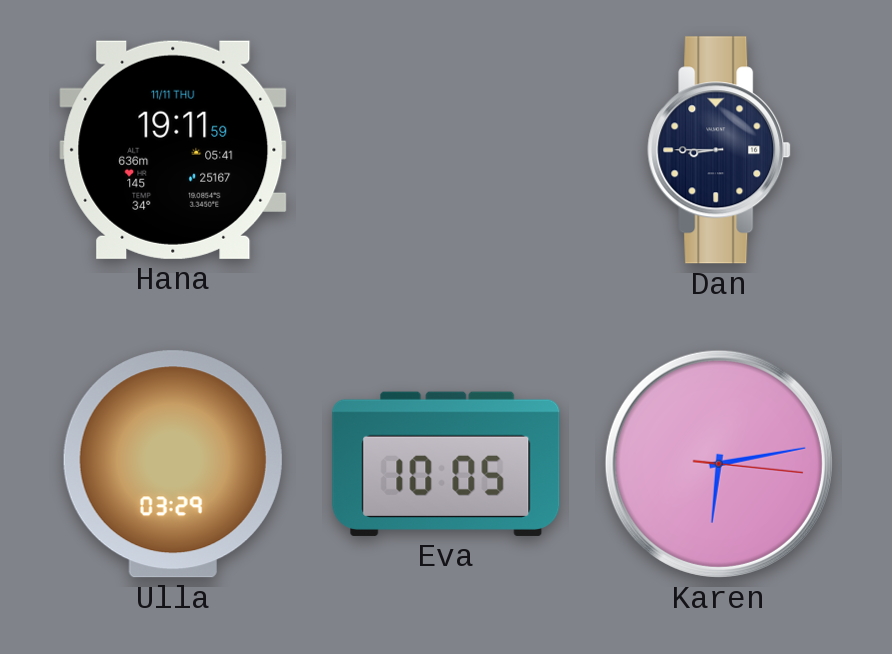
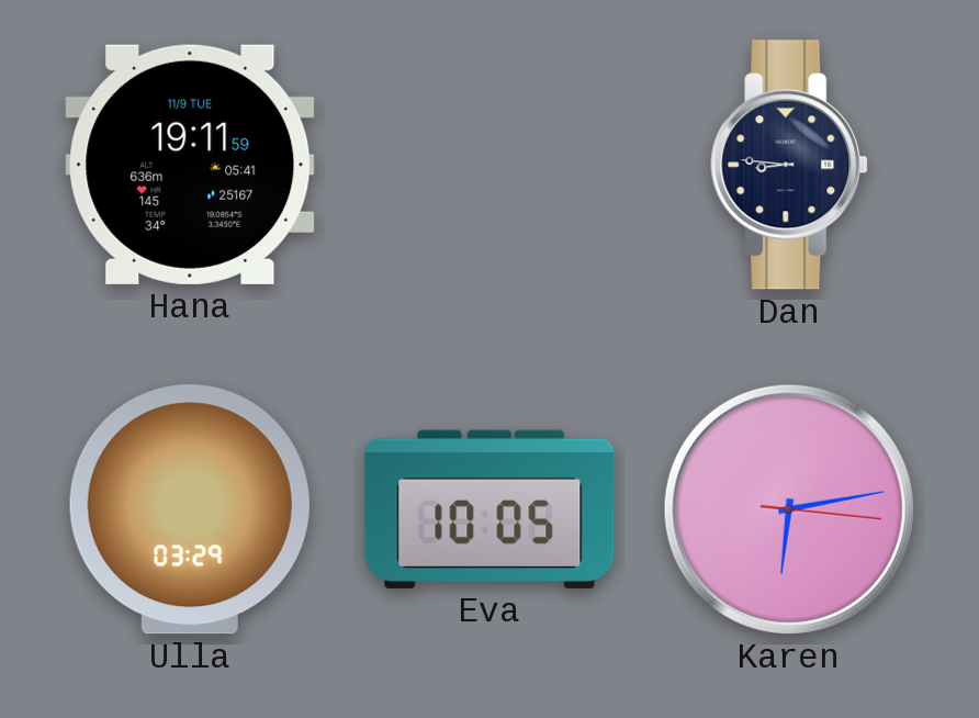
Hana date: 11/11 THU -> 11/9 TUE (190, 165)
Dan: 8:45 -> 8:46 (789, 165)
